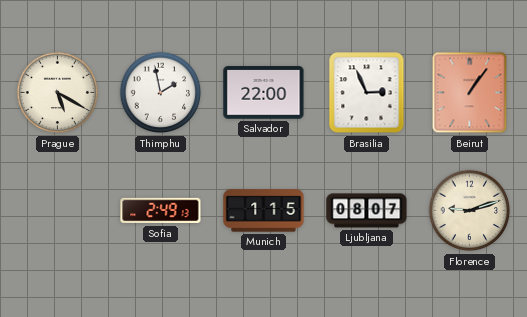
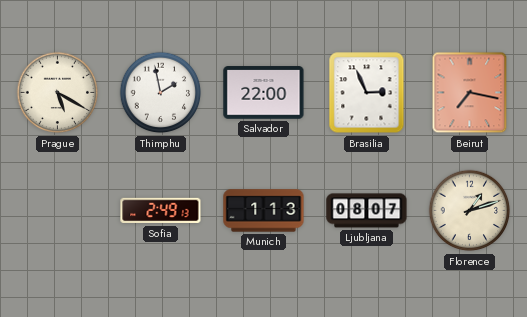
Beirut: 1:06 -> 7:17 (470, 93)
Munich: 1:15 -> 1:13 (264, 211)
Florence: 9:12 -> 1:12 (470, 211)
